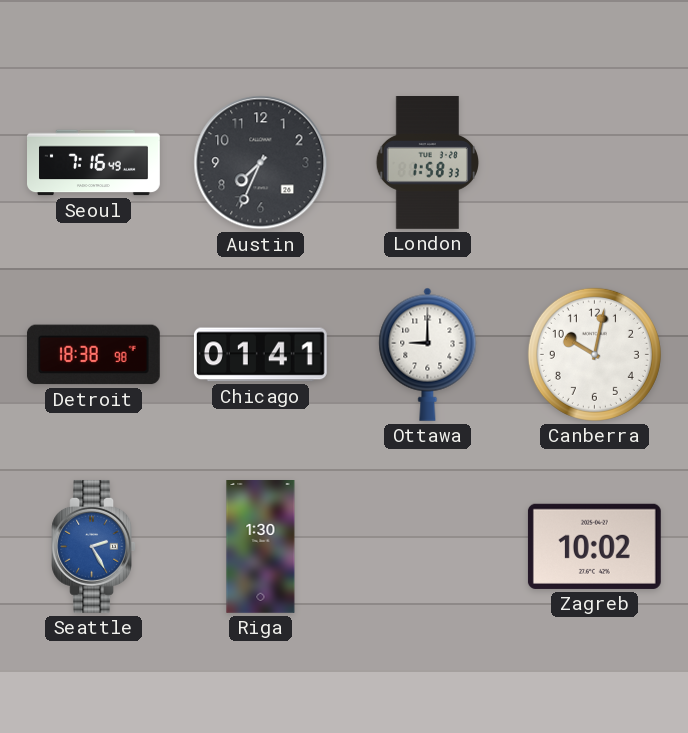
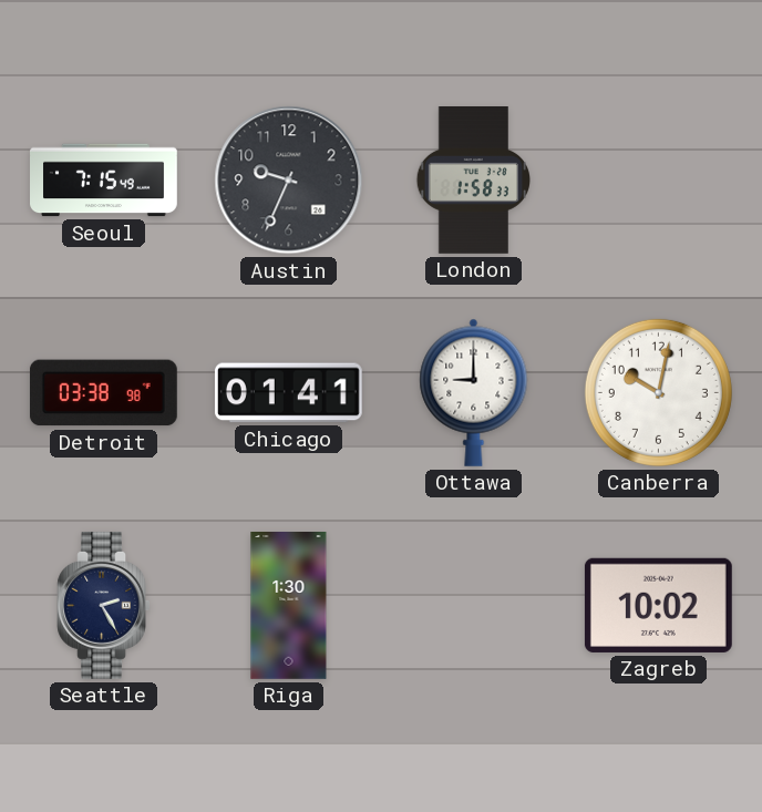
Seoul: 7:16 -> 7:15 (104, 181)
Austin: 7:34 -> 9:34 (289, 181)
Detroit: 18:38 -> 03:38 (103, 393)
Seattle dial: blue -> navy (104, 605)
